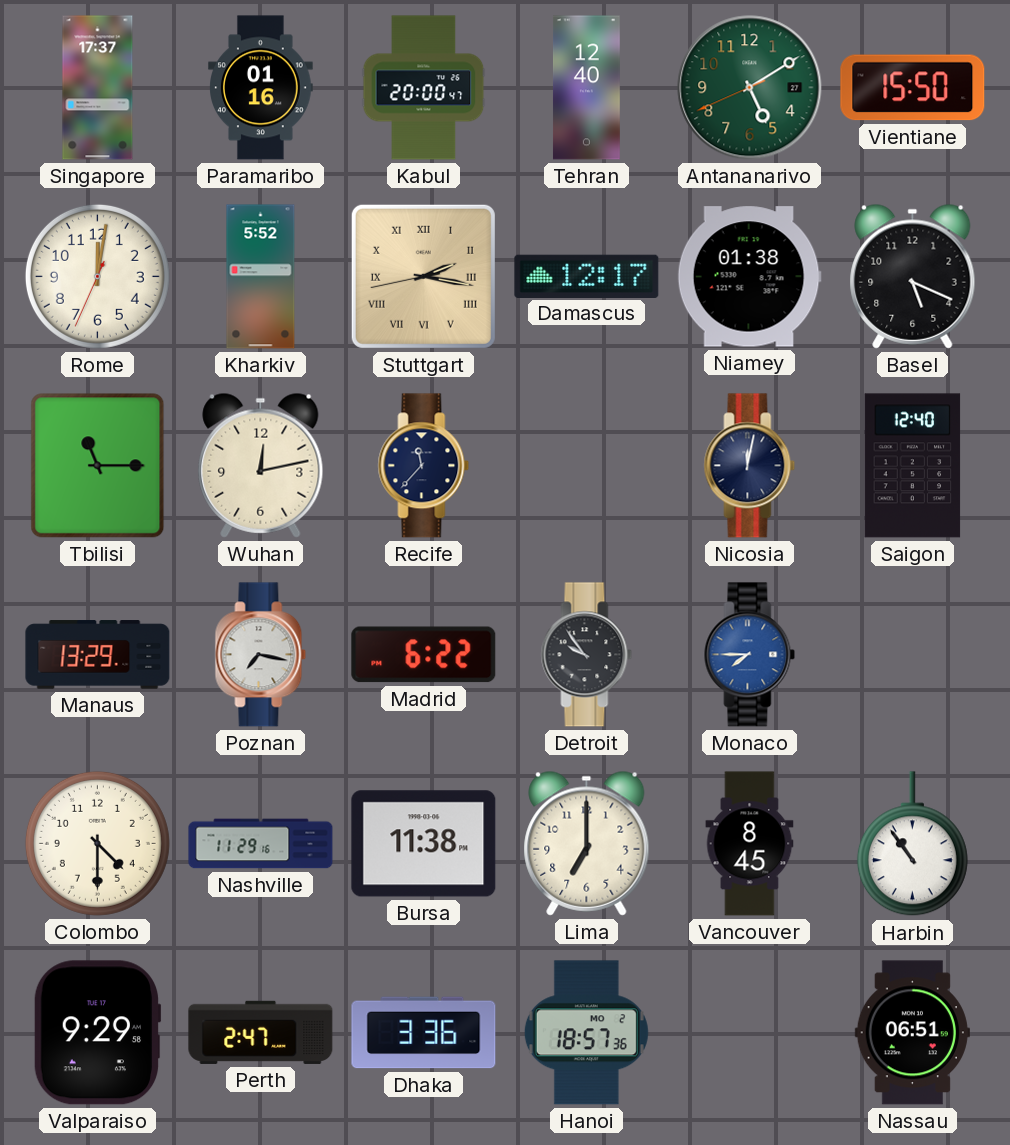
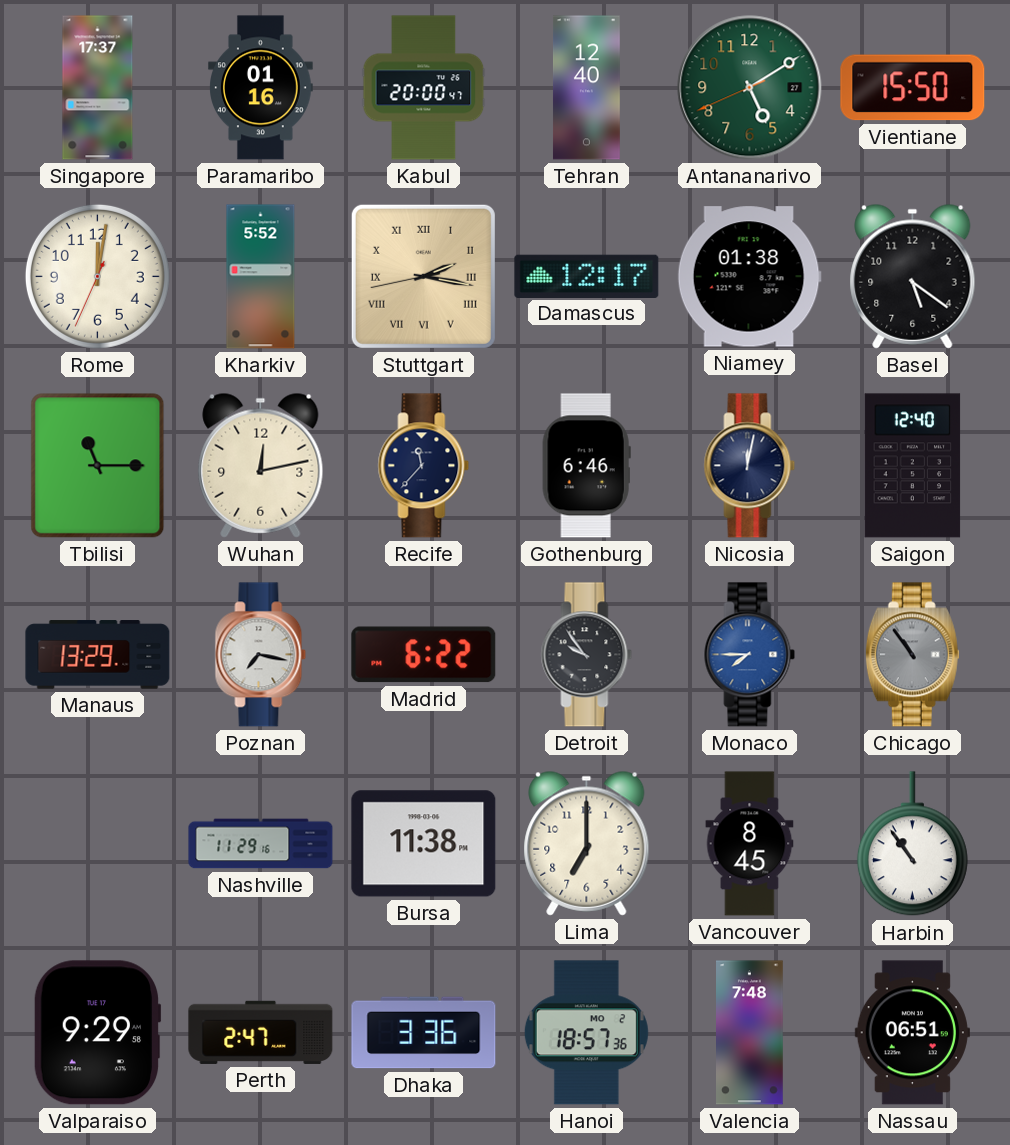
Basel: 5:19 -> 5:21 (913, 276)
Gothenburg: none -> 6:46 (586, 466)
Chicago: none -> 10:54 (912, 655)
Colombo: 4:30 -> none (97, 843)
Valencia: none -> 7:48 (750, 1033)
